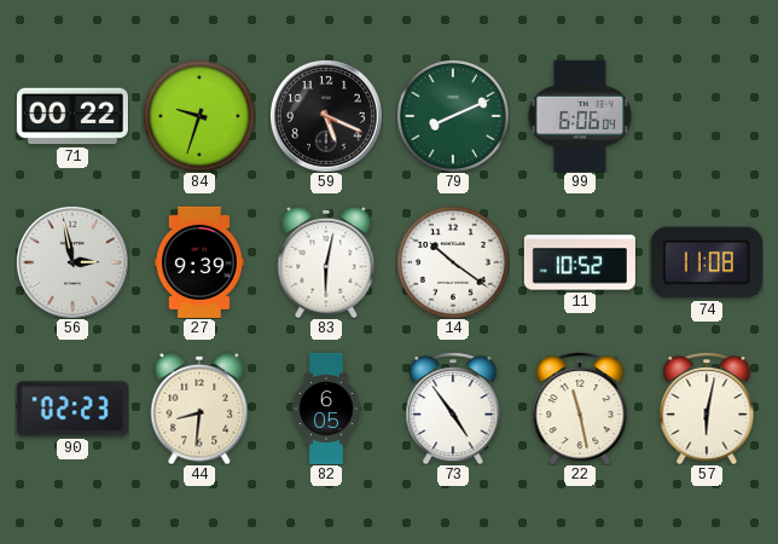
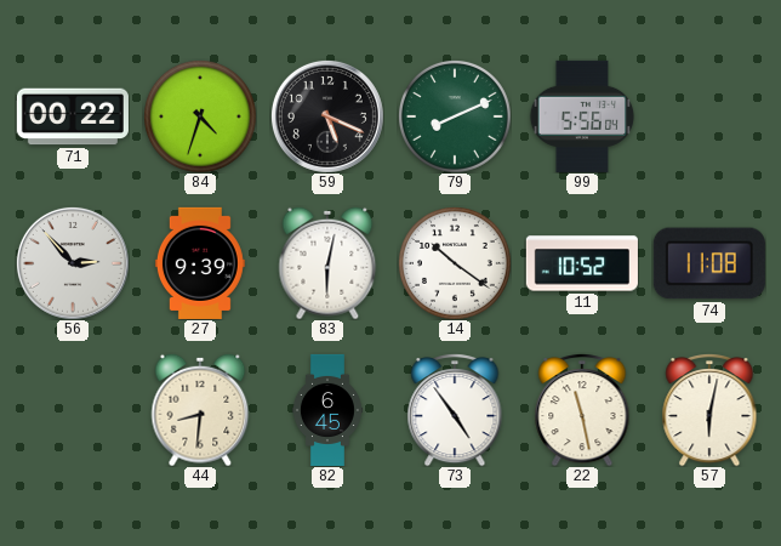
84: 9:33 -> 4:33 (200, 116)
99: 6:06 -> 5:56 (582, 116)
56: 2:58 -> 2:53 (73, 263)
90: 02:23 -> none (72, 409)
82: 6:05 -> 6:45 (327, 409)
